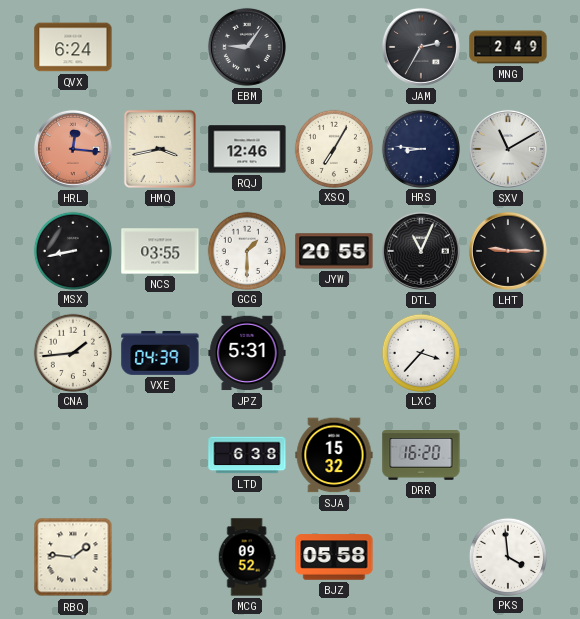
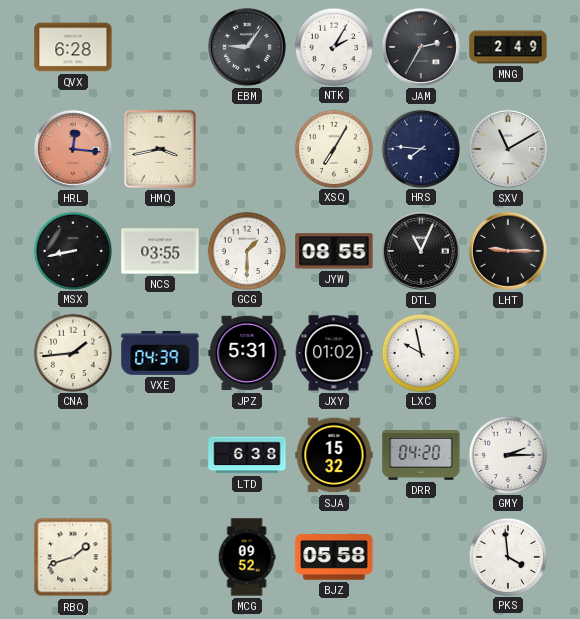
QVX: 6:24 -> 6:28 (73, 47)
NTK: none -> 2:05 (333, 46)
RQJ: 12:46 -> none (247, 149)
HRS: 8:46 -> 7:46 (420, 148)
JYW: 20:55 -> 08:55 (334, 251)
JXY: none -> 01:02 (334, 353)
LXC: 3:37 -> 9:58 (420, 352)
DRR: 16:20 -> 04:20 (421, 456)
GMY: none -> 2:15 (507, 454)
RBQ: 1:46 -> 1:42 (73, 557)
